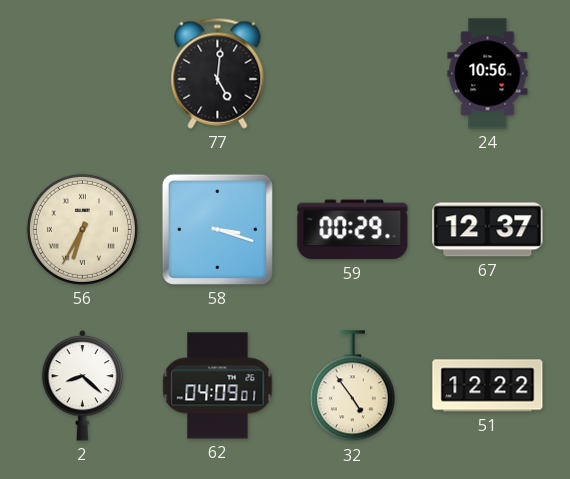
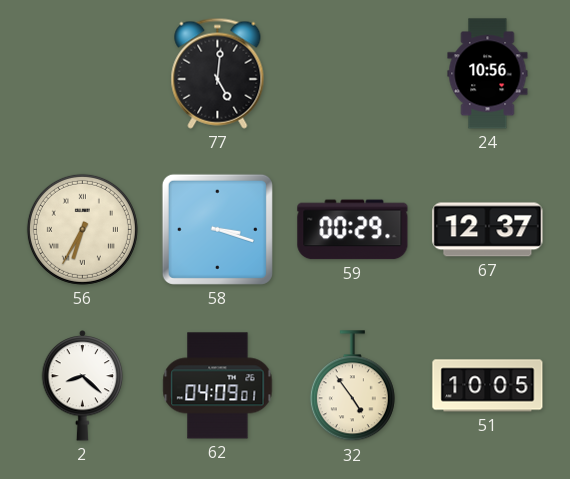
51: 12:22 -> 10:05 (488, 386)
